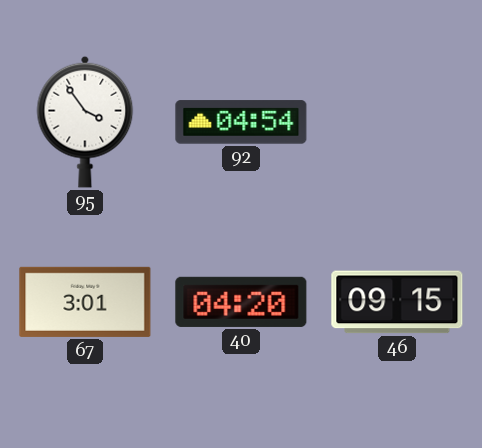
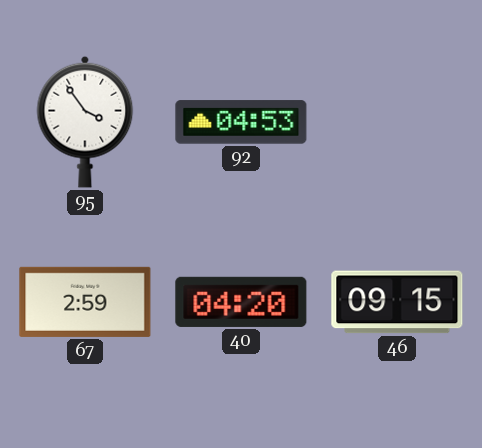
92: 04:54 -> 04:53 (241, 122)
67: 3:01 -> 2:59 (85, 302)
